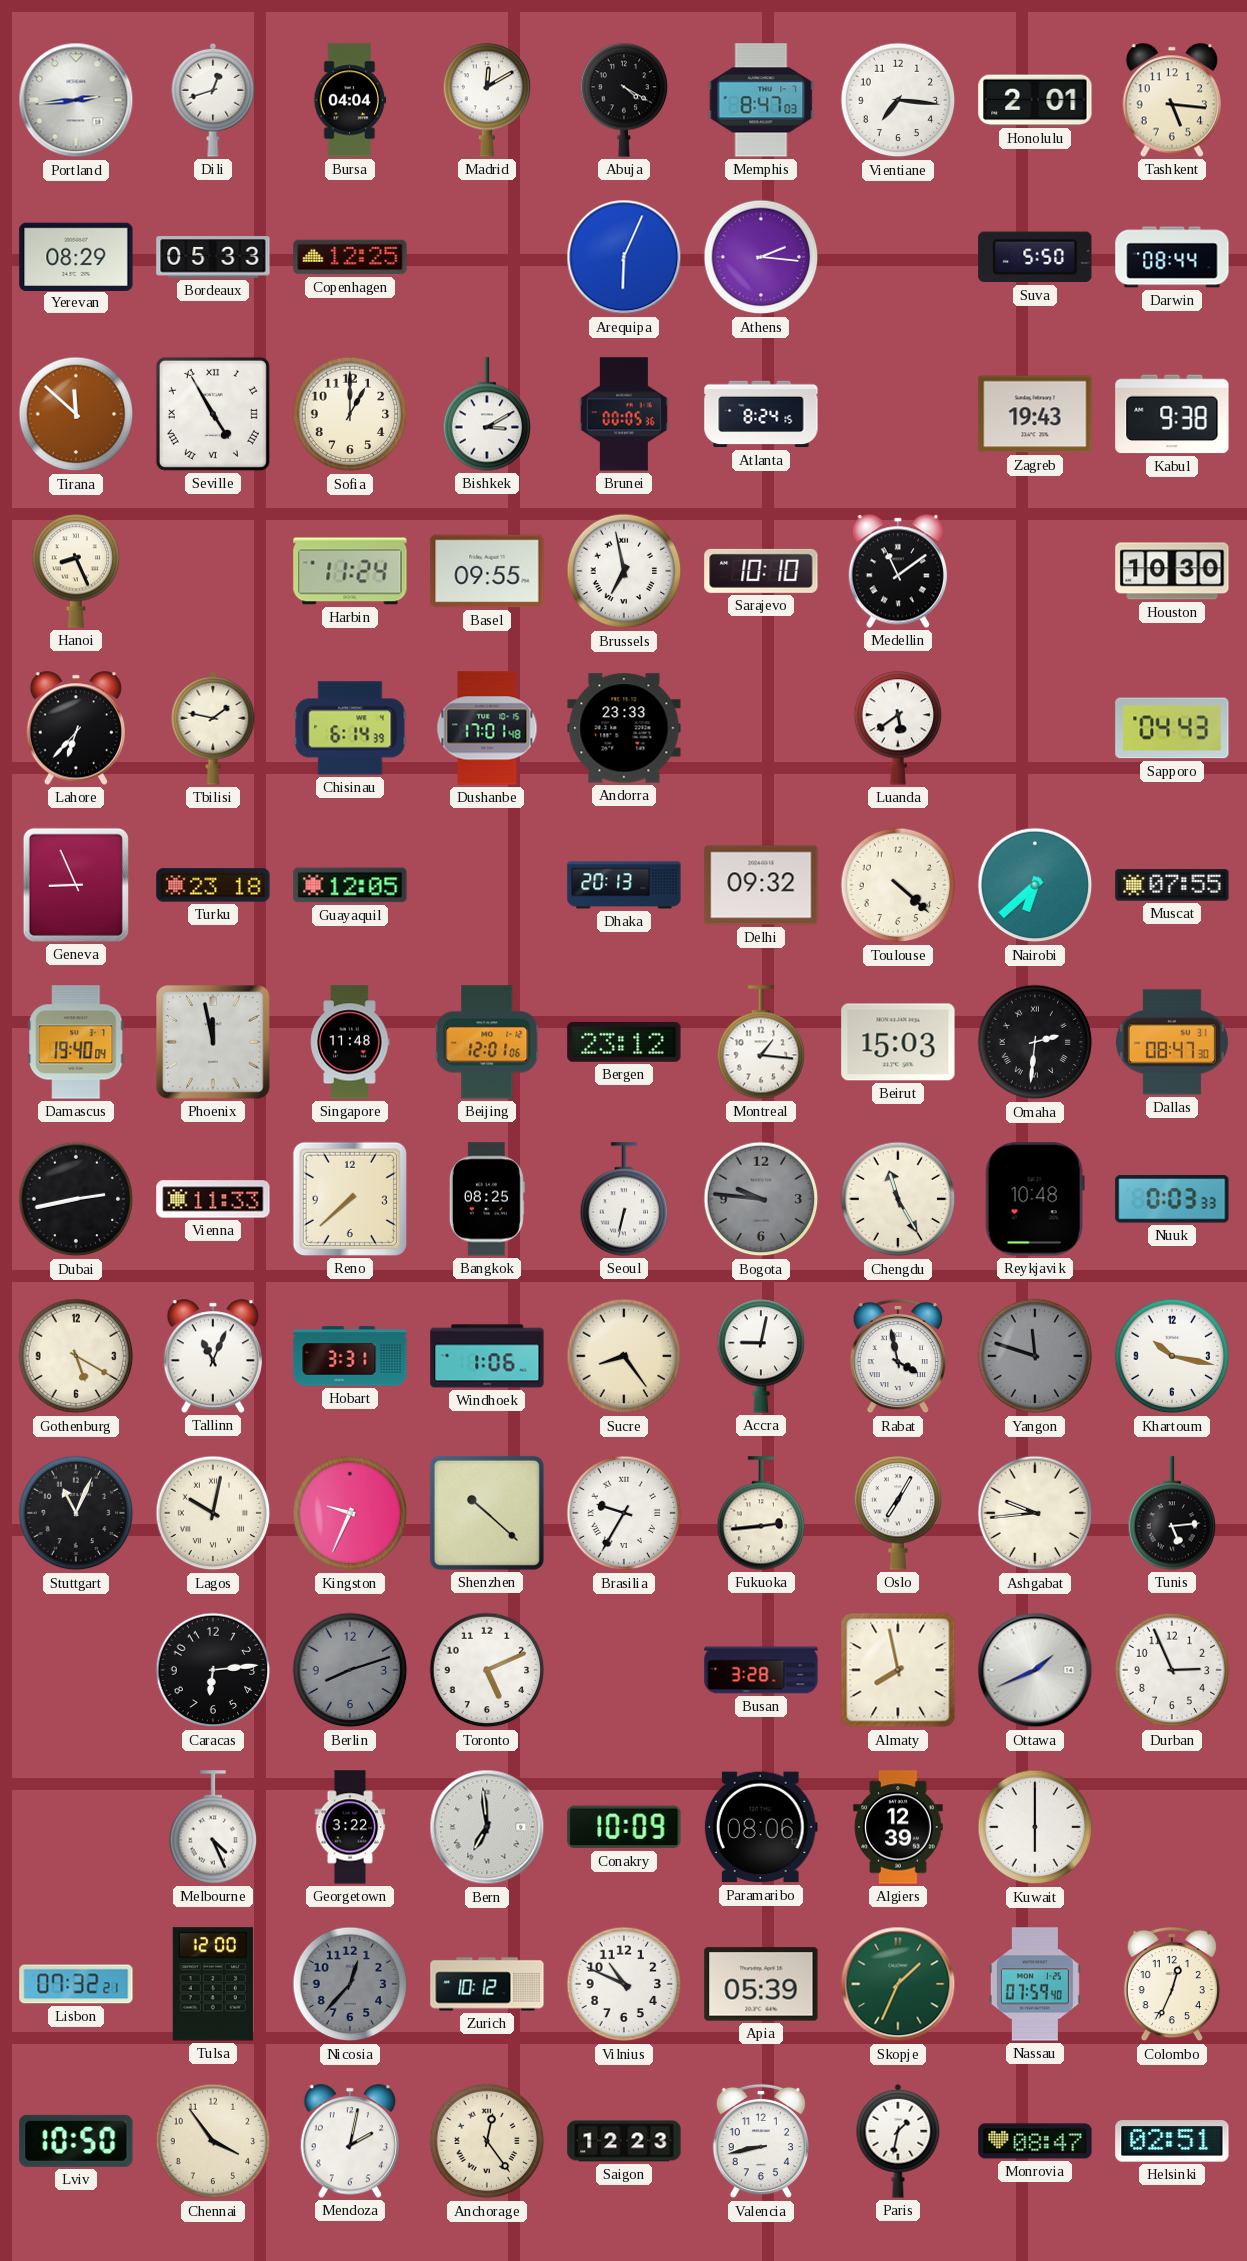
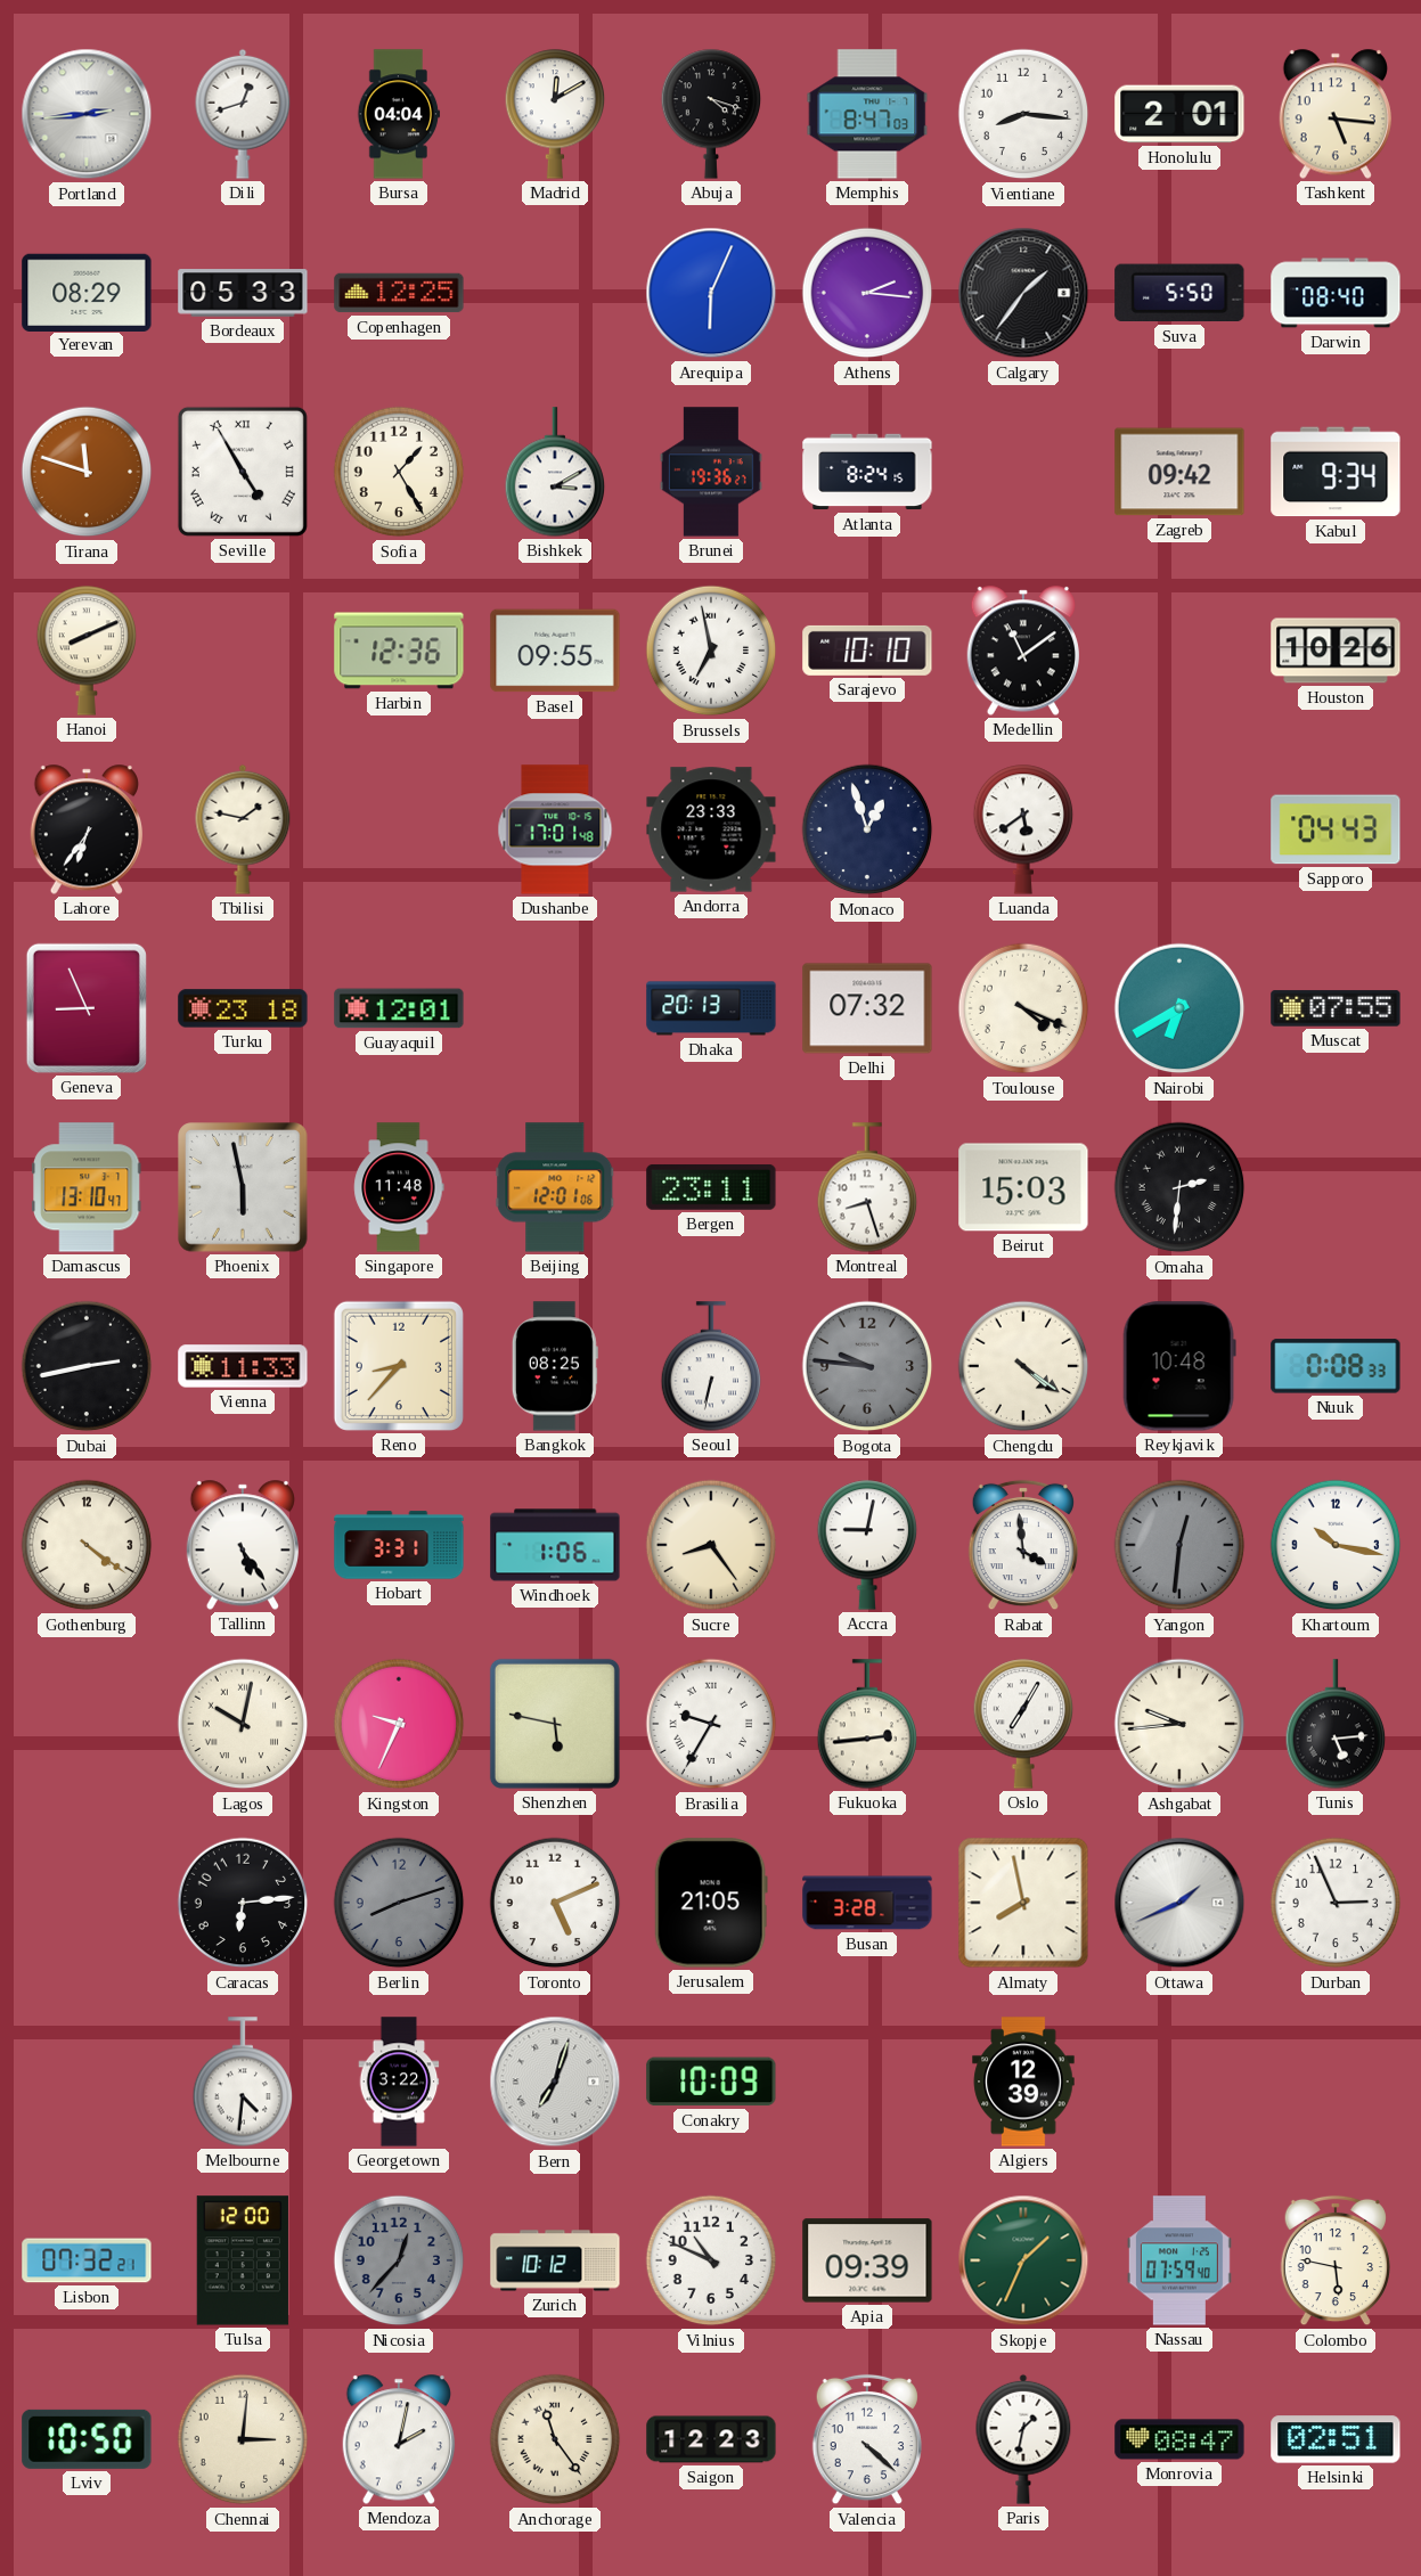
Abuja: 4:20 -> 4:18 (711, 114)
Vientiane: 7:16 -> 8:16 (1023, 114)
Calgary: none -> 1:36 (1023, 293)
Darwin: 08:44 -> 08:40 (1336, 293)
Tirana: 11:52 -> 11:48 (87, 472)
Sofia: 1:00 -> 1:25 (399, 472)
Brunei: 00:05 -> 19:36 (711, 472)
Zagreb: 19:43 -> 09:42 (1179, 472)
Kabul: 9:38 -> 9:34 (1336, 472)
Hanoi: 8:26 -> 8:11 (87, 651)
Harbin: 11:24 -> 12:36 (399, 651)
Houston: 10:30 -> 10:26 (1336, 651)
Lahore: 6:37 -> 6:36 (85, 829)
Chisinau: 6:14 -> none (350, 728)
Monaco: none -> 12:57 (867, 829)
Guayaquil: 12:05 -> 12:01 (399, 1008)
Delhi: 09:32 -> 07:32 (867, 1008)
Toulouse: 4:22 -> 4:19 (1023, 1008)
Nairobi: 6:38 -> 6:40 (1179, 1008)
Damascus: 19:40 -> 13:10 (88, 1187)
Phoenix: 11:58 -> 5:58 (243, 1187)
Bergen: 23:12 -> 23:11 (711, 1187)
Montreal: 1:16 -> 8:27 (867, 1187)
Dallas: 08:47 -> none (1172, 1042)
Reno: 7:38 -> 8:37 (399, 1366)
Chengdu: 11:25 -> 4:21 (1023, 1366)
Nuuk: 0:03 -> 0:08 (1336, 1366)
Gothenburg: 5:20 -> 4:21 (87, 1545)
Tallinn: 11:04 -> 5:24 (242, 1545)
Rabat: 3:58 -> 3:59 (1023, 1545)
Yangon: 11:48 -> 12:31 (1179, 1545)
Stuttgart: 11:04 -> none (76, 1513)
Shenzhen: 10:22 -> 5:47 (555, 1724)
Jerusalem: none -> 21:05 (711, 1903)
Melbourne: 4:26 -> 4:31 (243, 2082)
Bern: 6:59 -> 7:03 (555, 2082)
Paramaribo: 08:06 -> none (761, 1827)
Kuwait: 6:00 -> none (1035, 1827)
Apia: 05:39 -> 09:39 (867, 2260)
Colombo: 12:34 -> 5:47 (1336, 2260)
Chennai: 3:54 -> 3:01 (243, 2439)
Anchorage: 12:24 -> 11:24 (555, 2439)
Valencia: 8:43 -> 4:22 (867, 2439)
